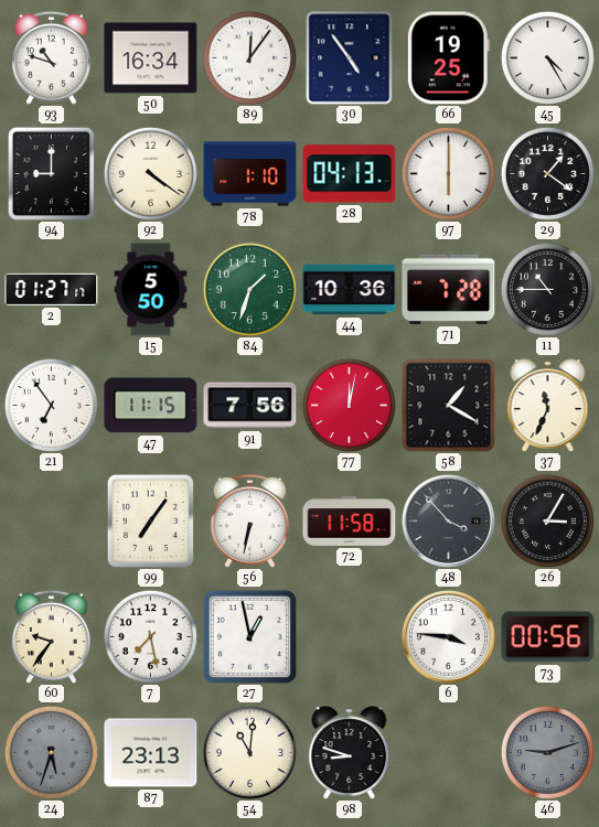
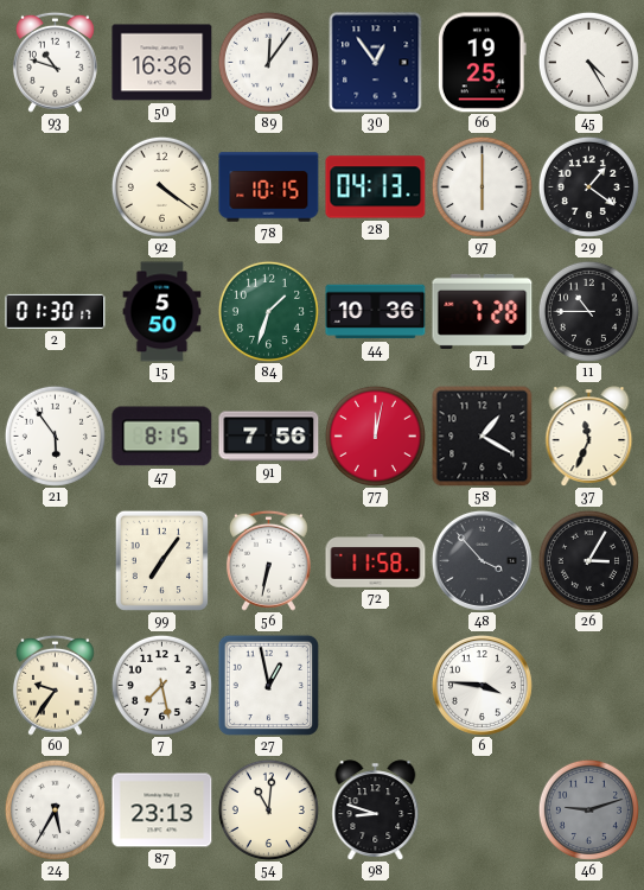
50: 16:34 -> 16:36 (162, 63)
30: 4:54 -> 12:54 (376, 63)
94: 9:00 -> none (51, 173)
78: 1:10 -> 10:15 (269, 187)
2: 01:27 -> 01:30 (56, 311)
21: 6:54 -> 5:54 (55, 436)
47: 11:15 -> 8:15 (162, 437)
73: 00:56 -> none (548, 637)
24: 5:33 -> 5:35 (55, 809)
24 dial: grey -> white (55, 809)
